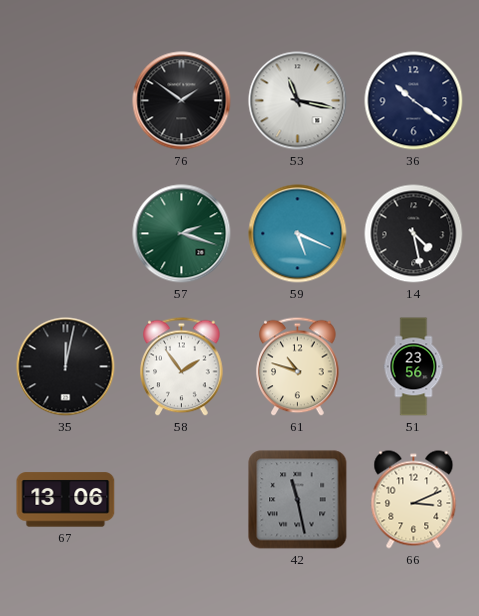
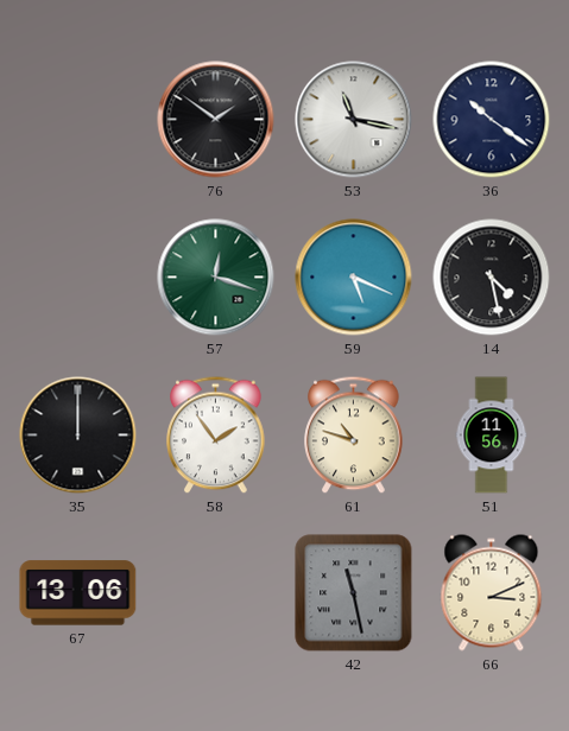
57: 2:18 -> 12:18 (216, 278)
35: 12:02 -> 12:00 (78, 436)
51: 23:56 -> 11:56 (492, 436)
